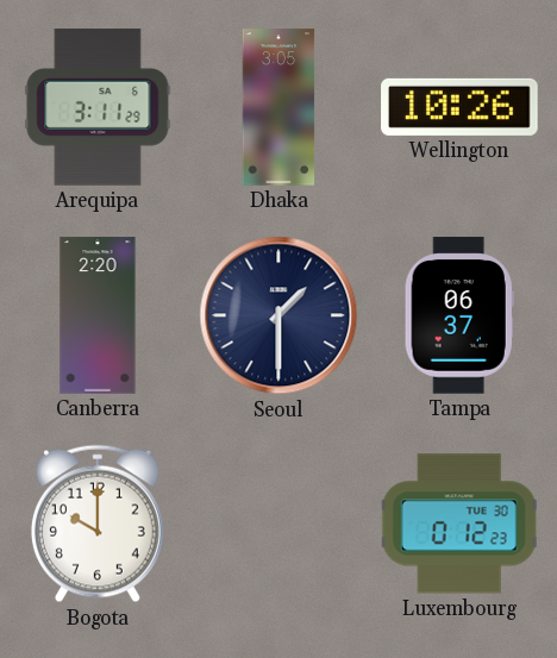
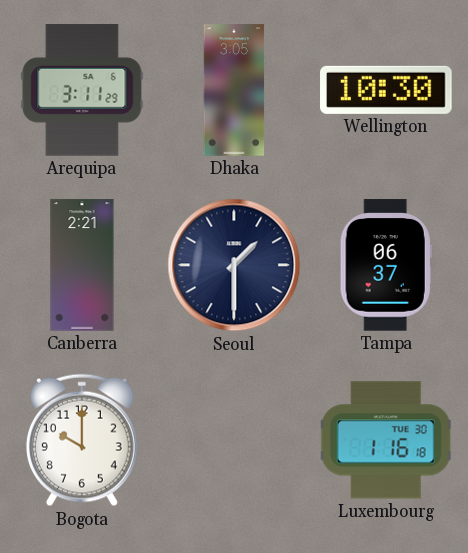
Wellington: 10:26 -> 10:30 (386, 90)
Canberra: 2:20 -> 2:21 (82, 265)
Luxembourg: 0:12 -> 1:16 (386, 440)
